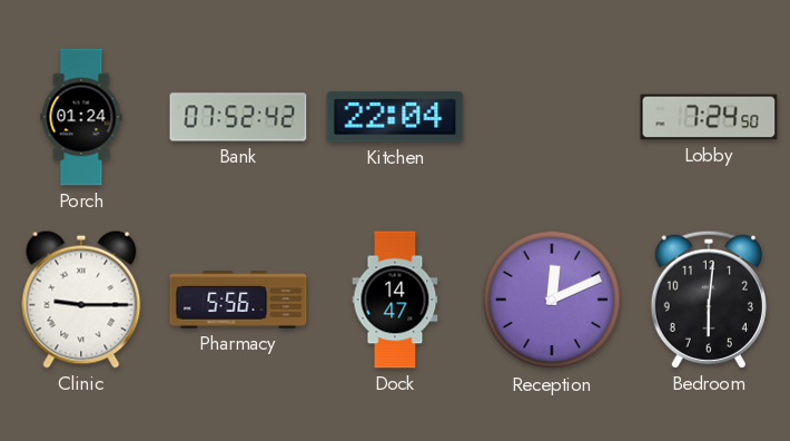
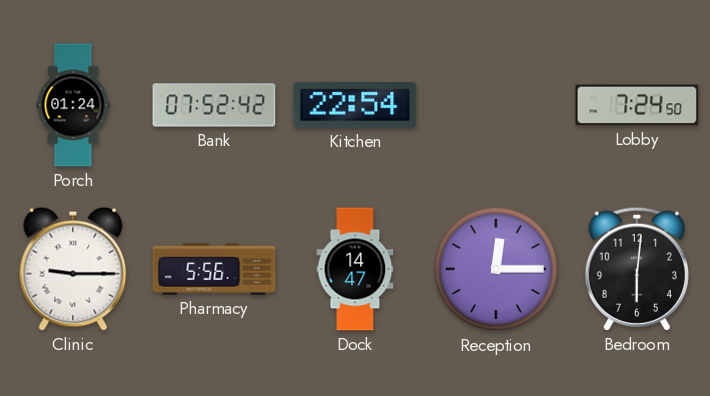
Kitchen: 22:04 -> 22:54 (355, 105)
Reception: 12:11 -> 12:15 (496, 269)
